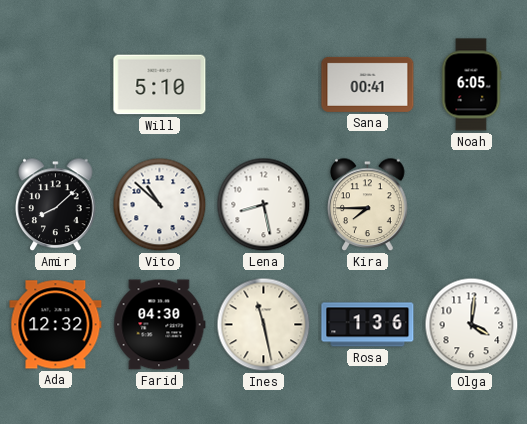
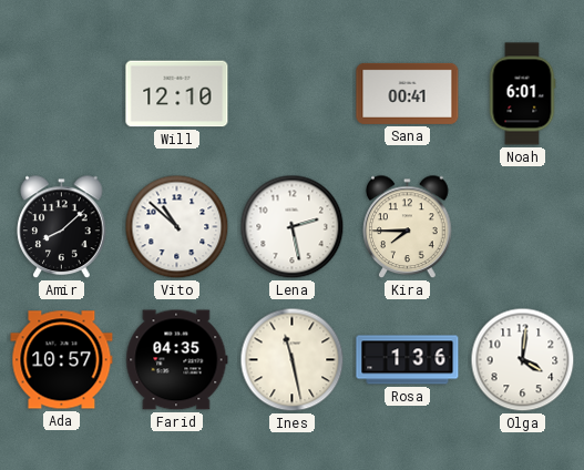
Will: 5:10 -> 12:10 (177, 94)
Noah: 6:05 -> 6:01 (522, 94)
Lena: 8:28 -> 2:28 (293, 227)
Ada: 12:32 -> 10:57 (62, 360)
Farid: 04:30 -> 04:35 (177, 360)
